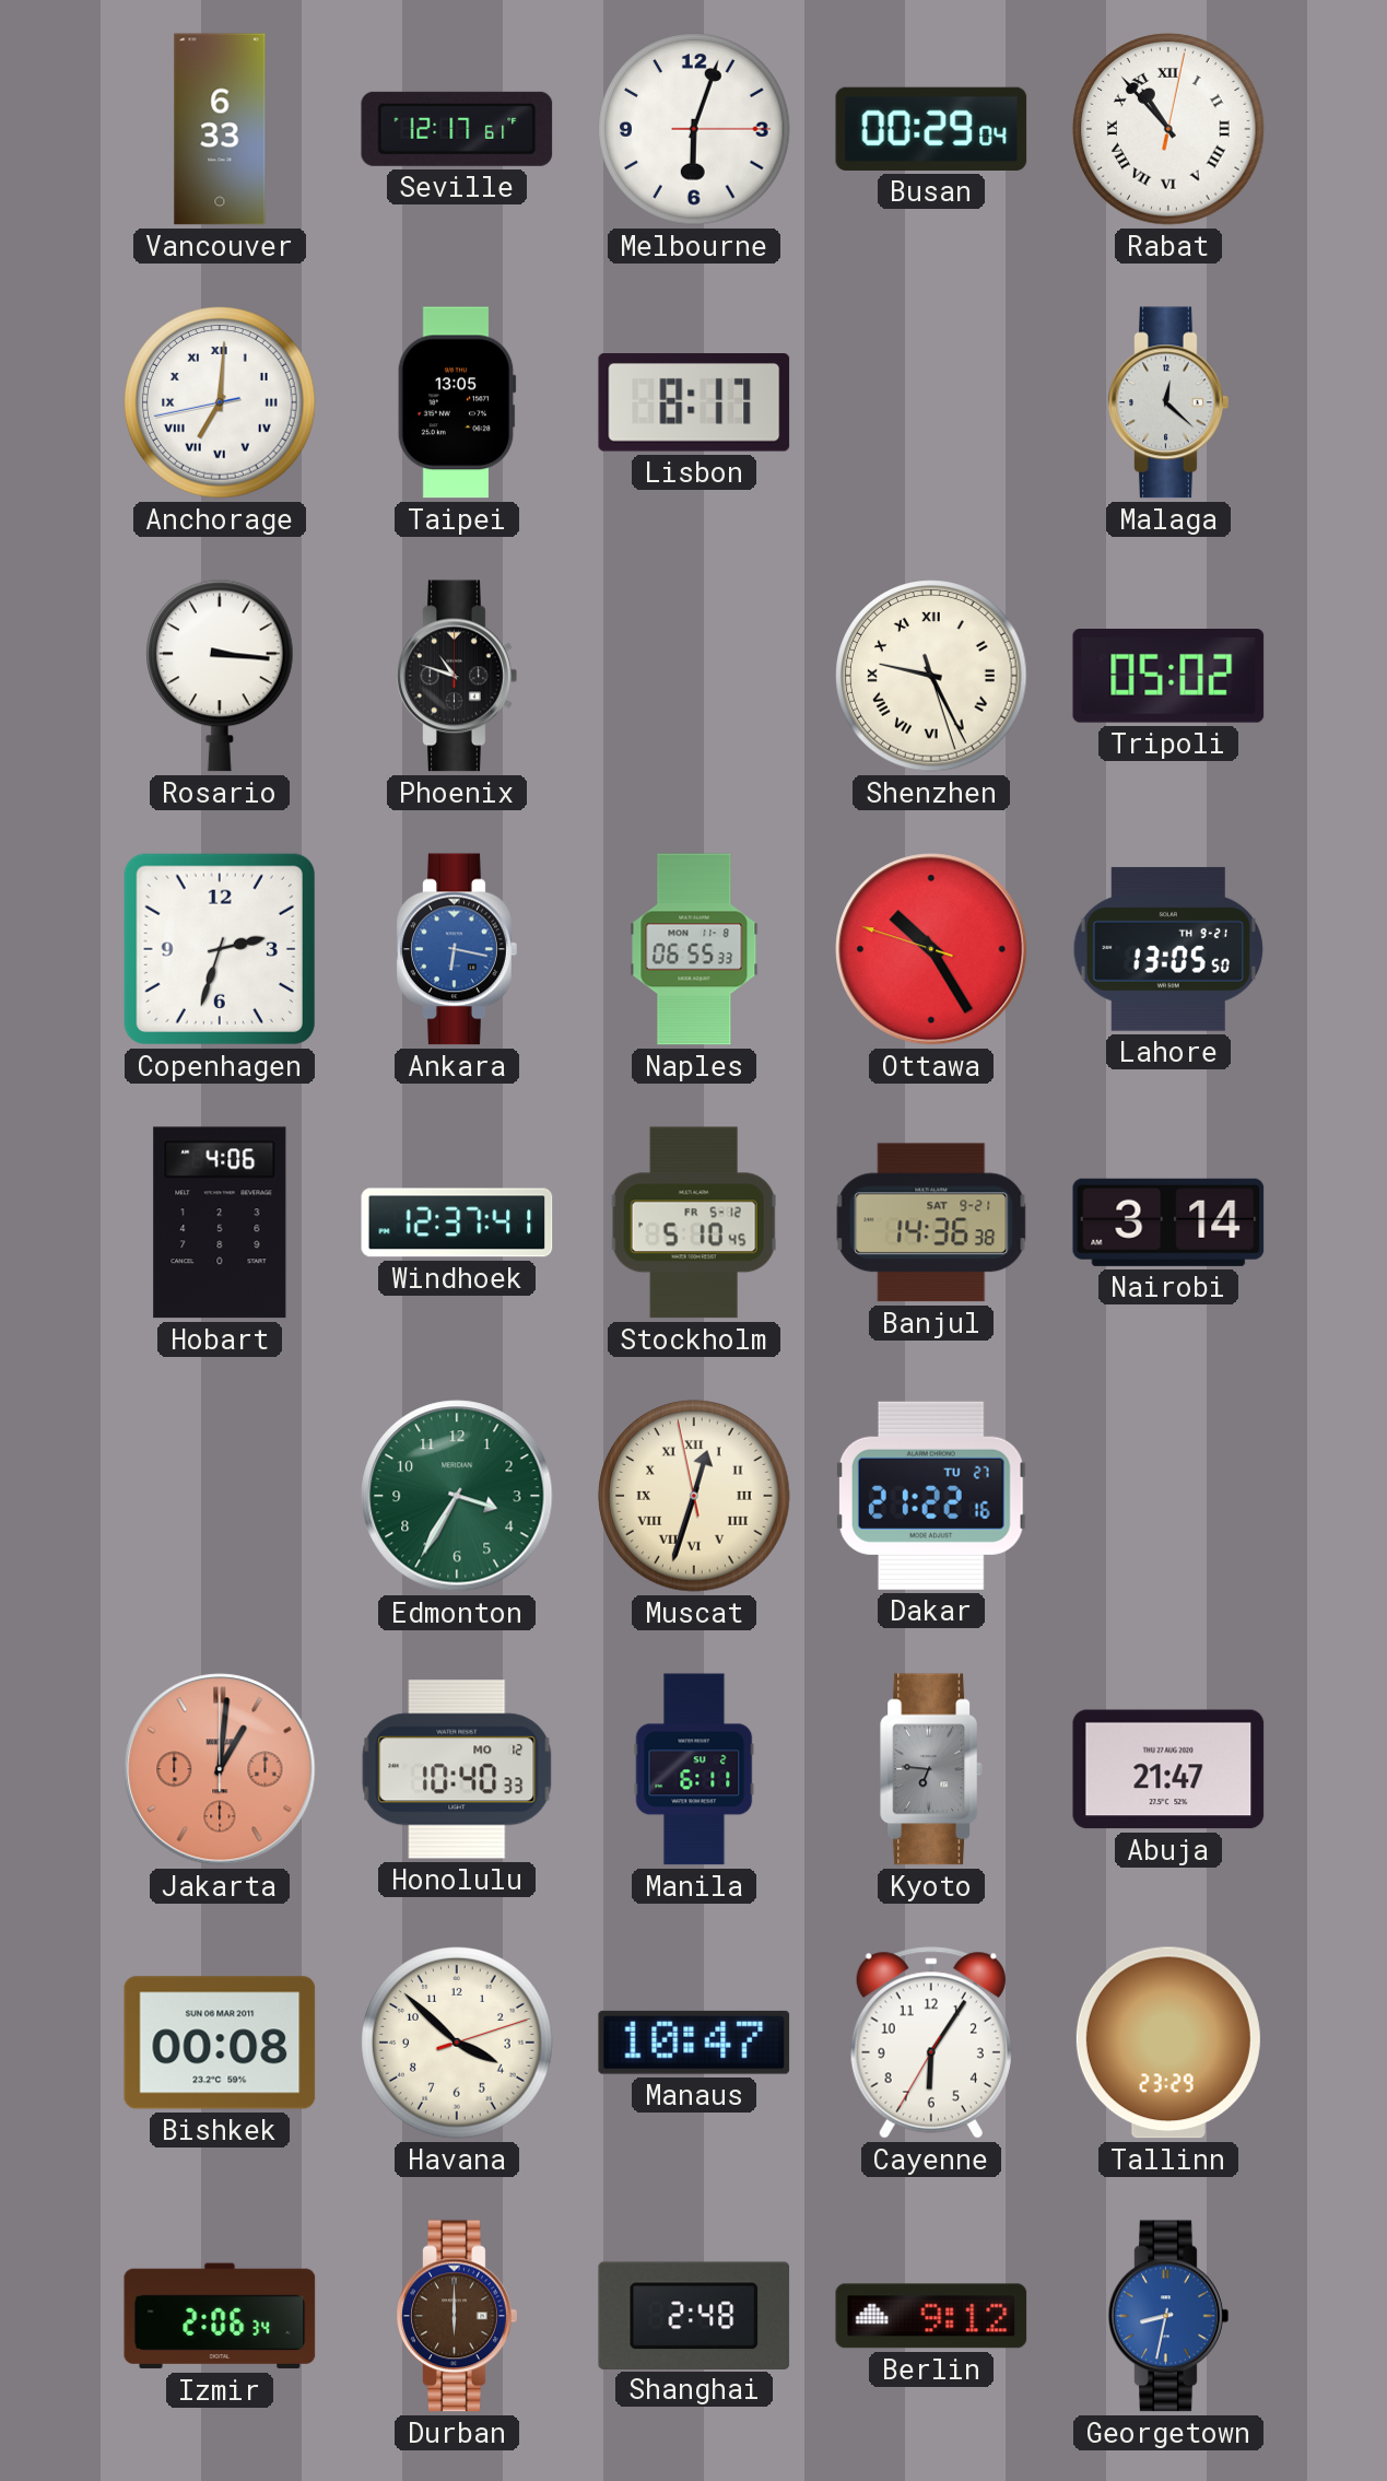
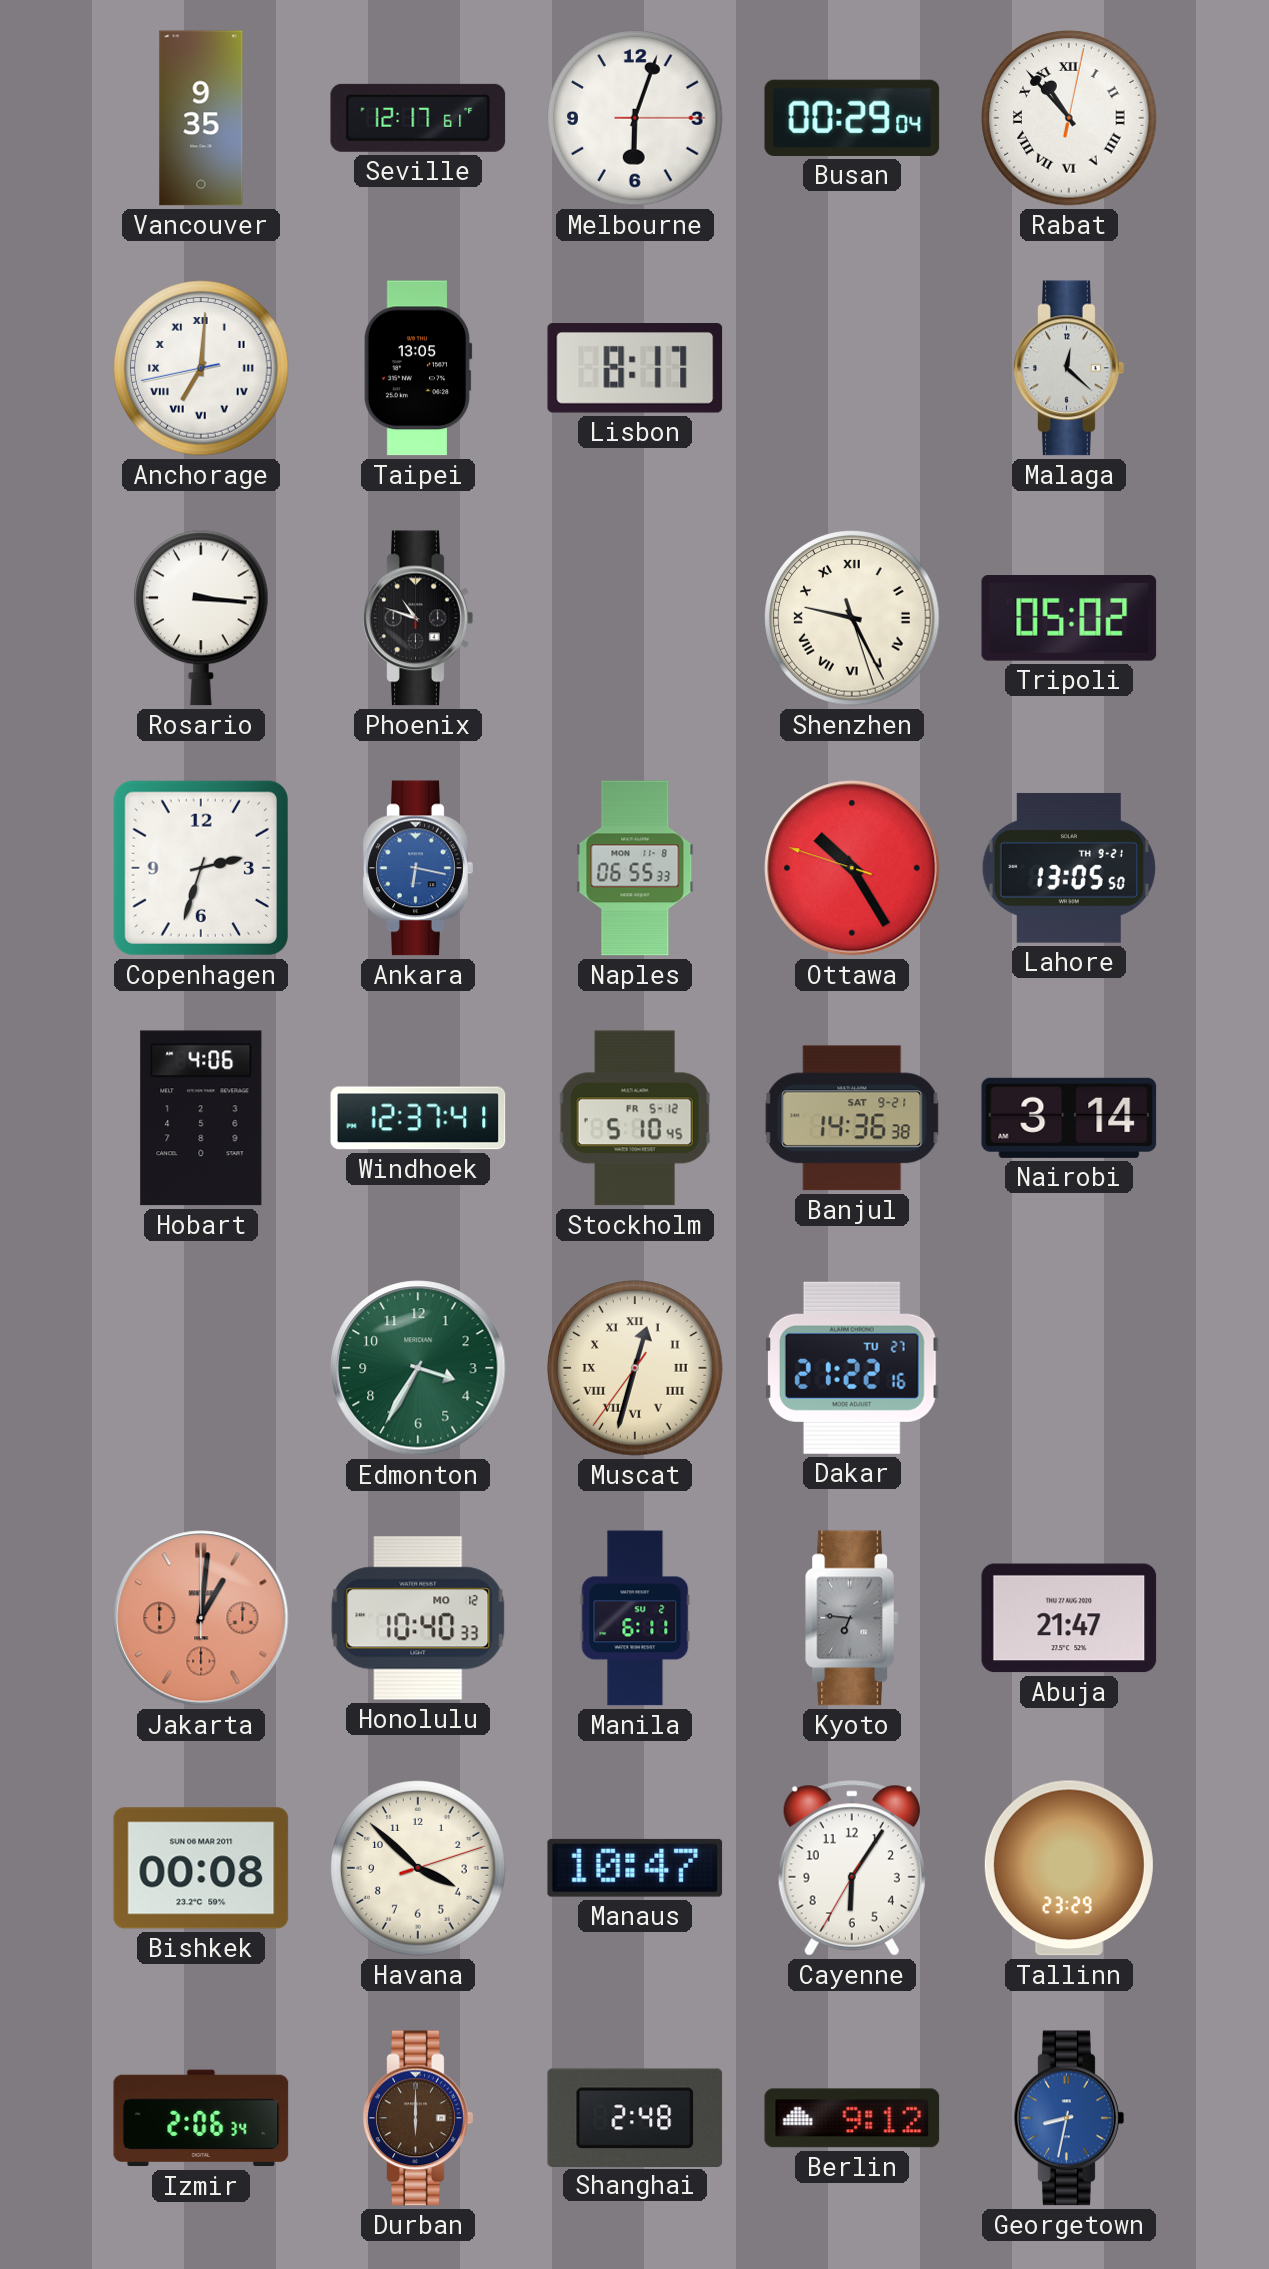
Vancouver: 6:33 -> 9:35 (201, 118)
Muscat: 12:32:58 -> 12:32:36 (635, 1368)
